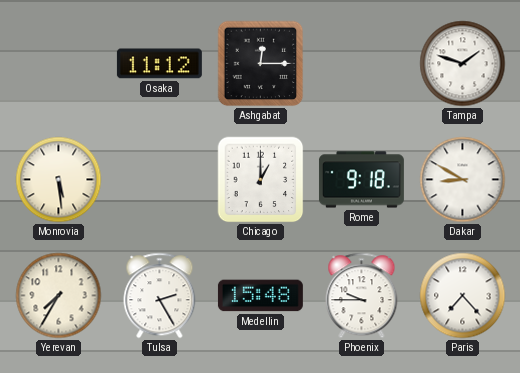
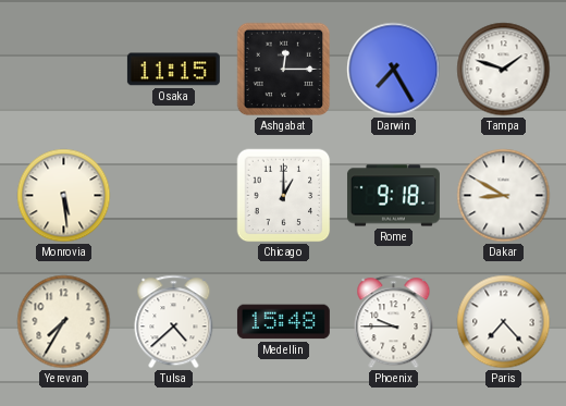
Osaka: 11:12 -> 11:15 (173, 70)
Darwin: none -> 7:25 (394, 70)
Tulsa: 2:25 -> 4:38 (174, 322)
